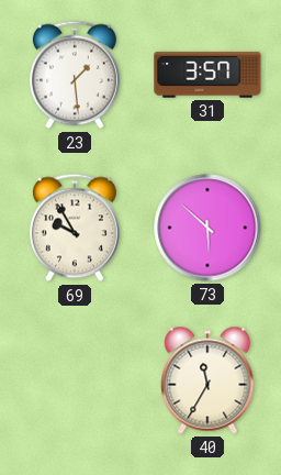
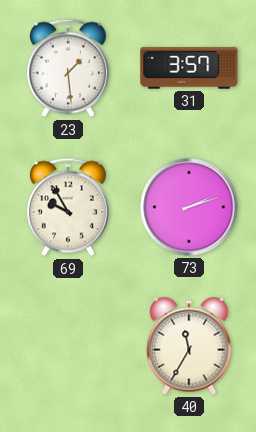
73: 5:52 -> 2:12 (189, 207)
